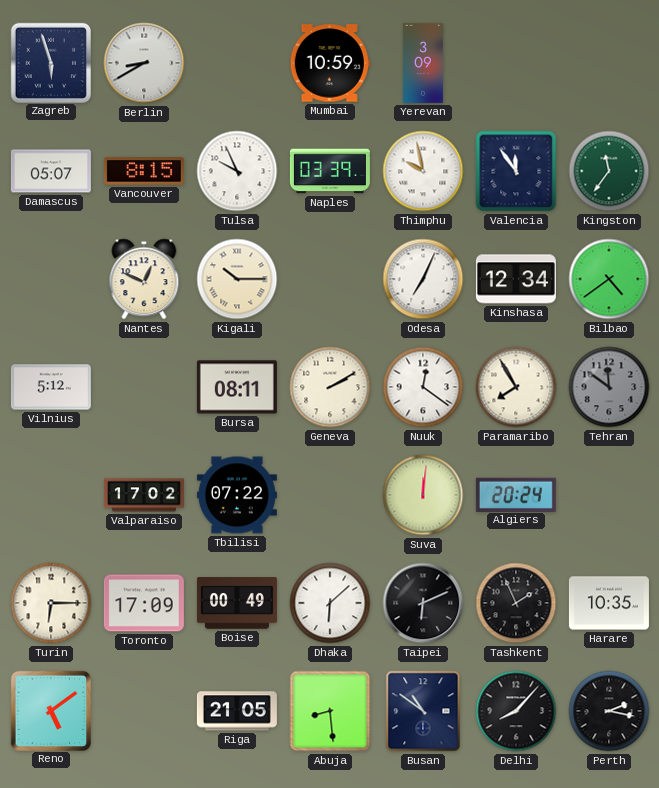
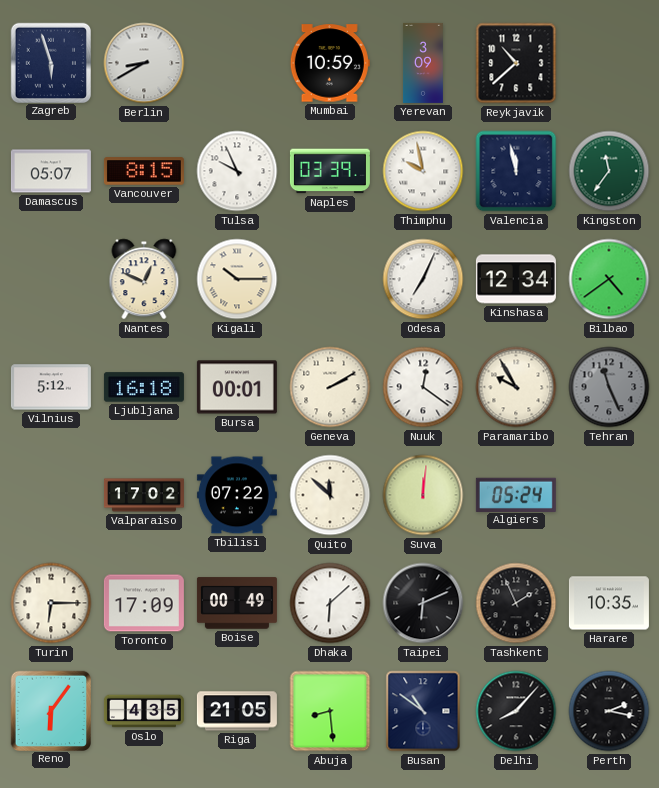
Reykjavik: none -> 10:38 (516, 63)
Valencia: 11:54 -> 11:58 (516, 171)
Ljubljana: none -> 16:18 (144, 387)
Bursa: 08:11 -> 00:01 (237, 387)
Paramaribo: 7:55 -> 9:55 (516, 387)
Tehran: 11:51 -> 11:26 (609, 387)
Quito: none -> 11:52 (330, 495)
Algiers: 20:24 -> 05:24 (516, 494)
Reno: 5:09 -> 6:06 (50, 710)
Oslo: none -> 4:35 (144, 711)
